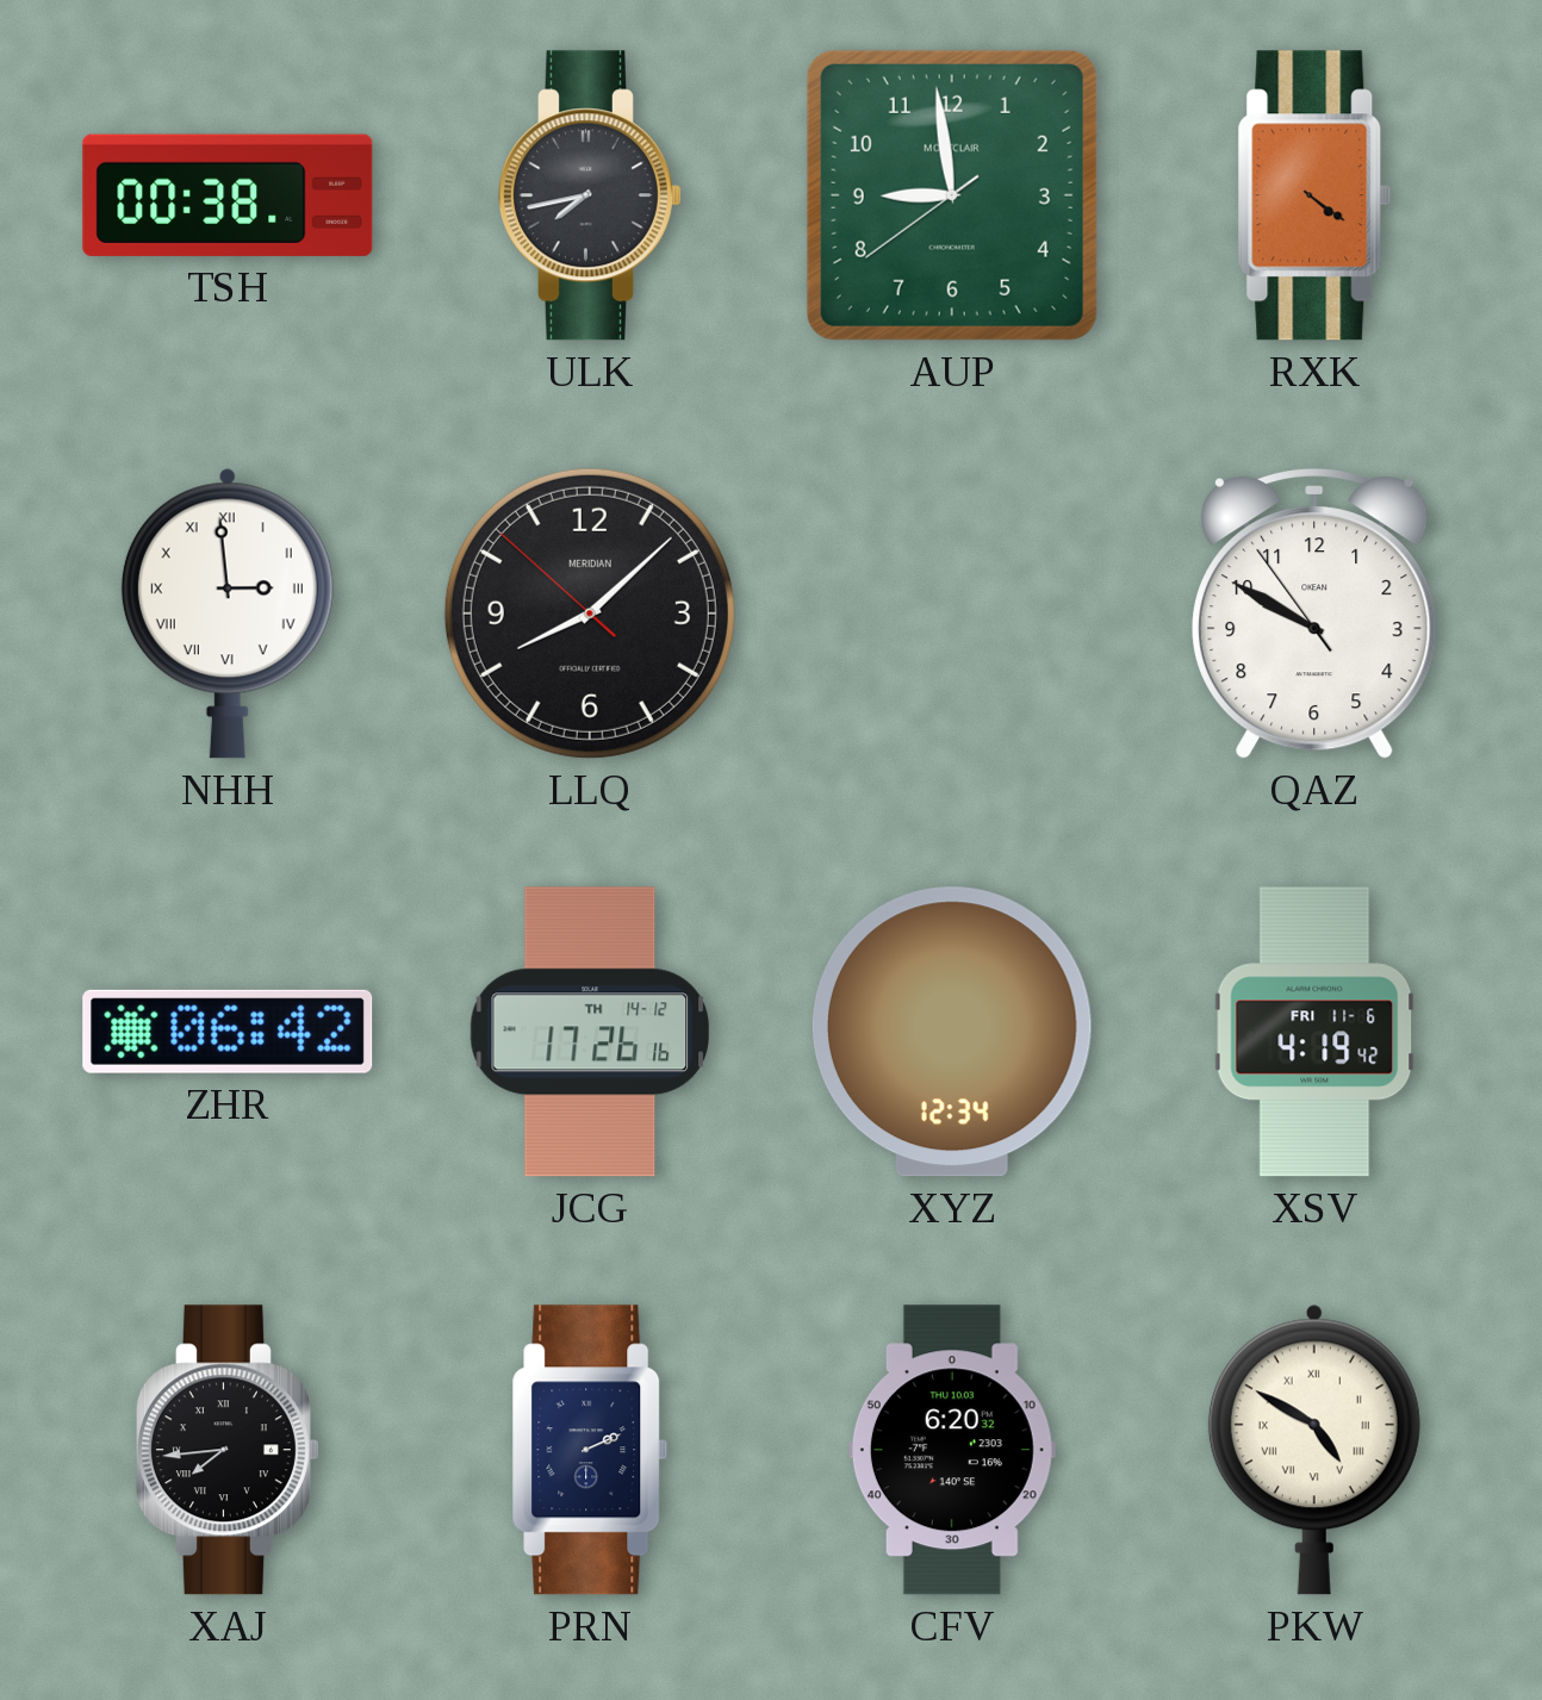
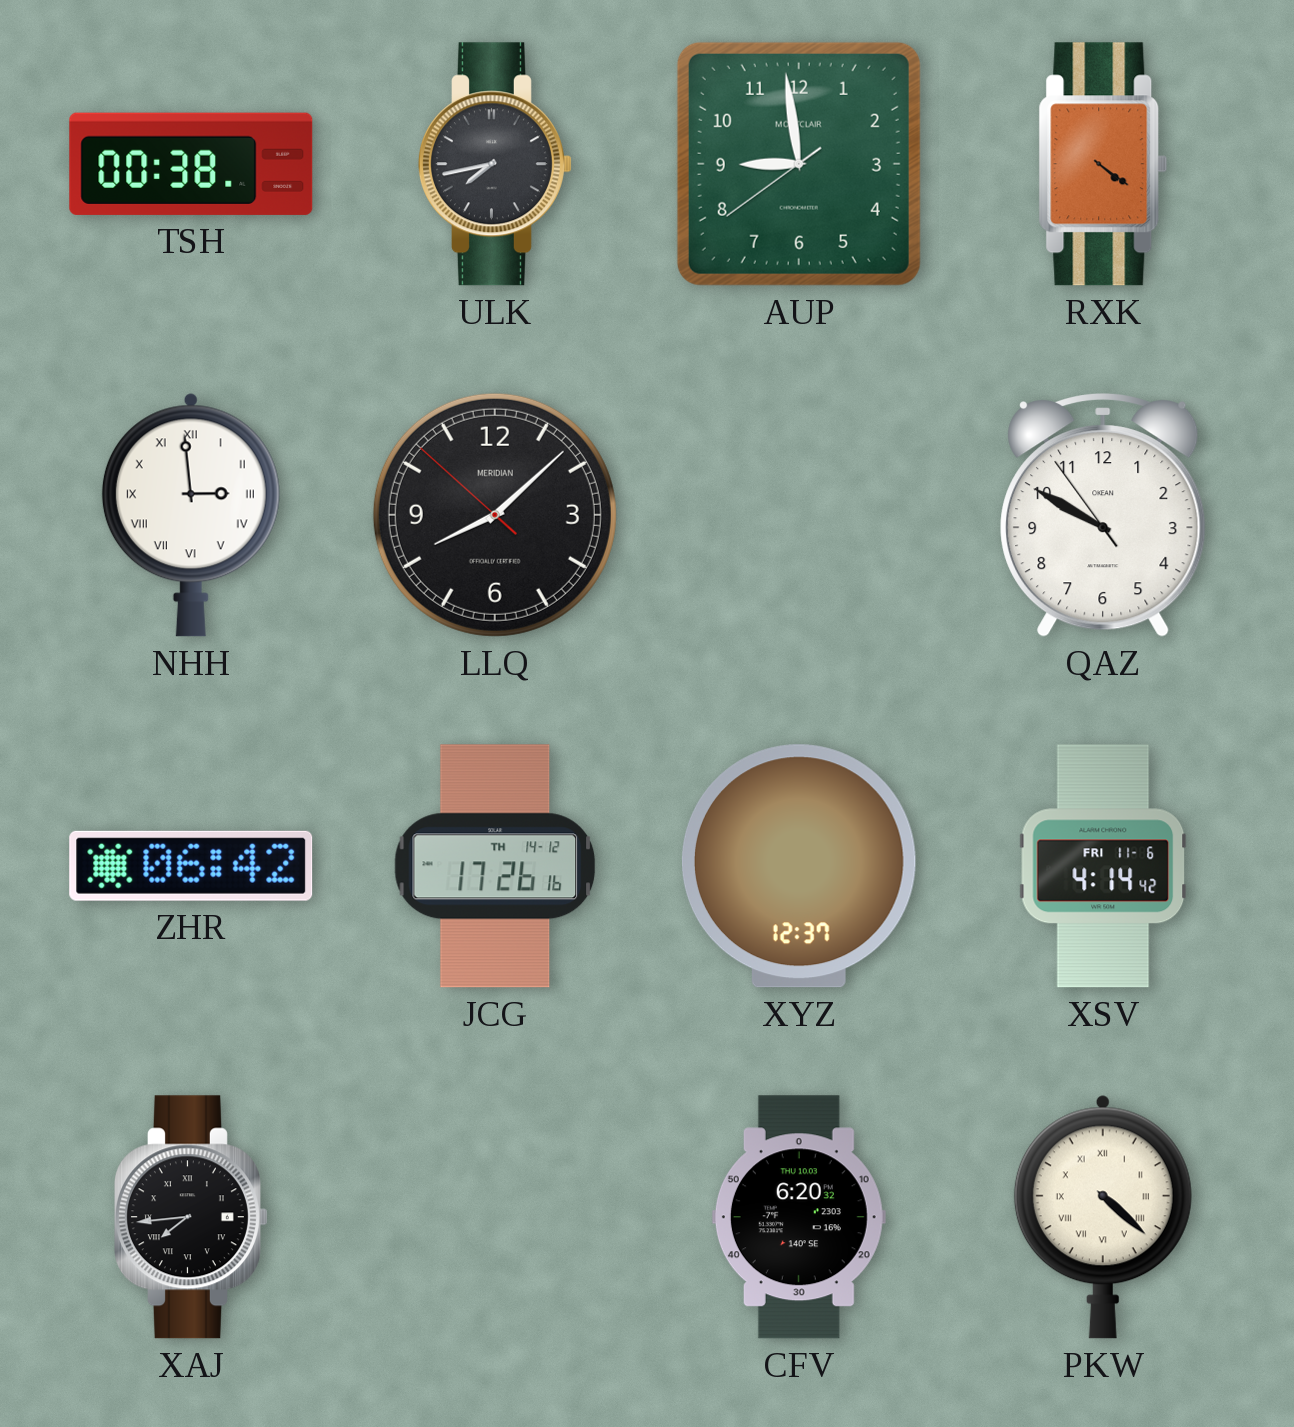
XYZ: 12:34 -> 12:37 (799, 866)
XSV: 4:19 -> 4:14 (1103, 866)
PRN: 2:11 -> none (590, 1450)
PKW: 4:50 -> 4:22 (1103, 1217)
